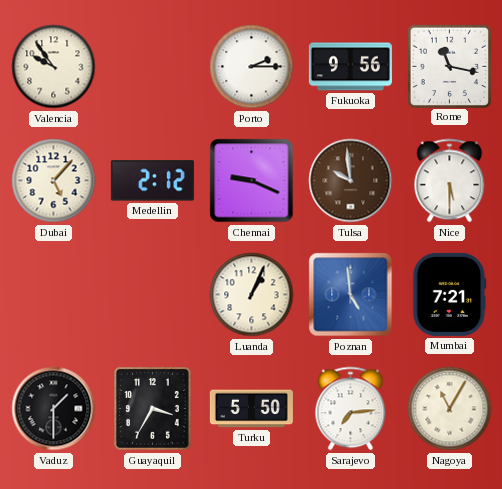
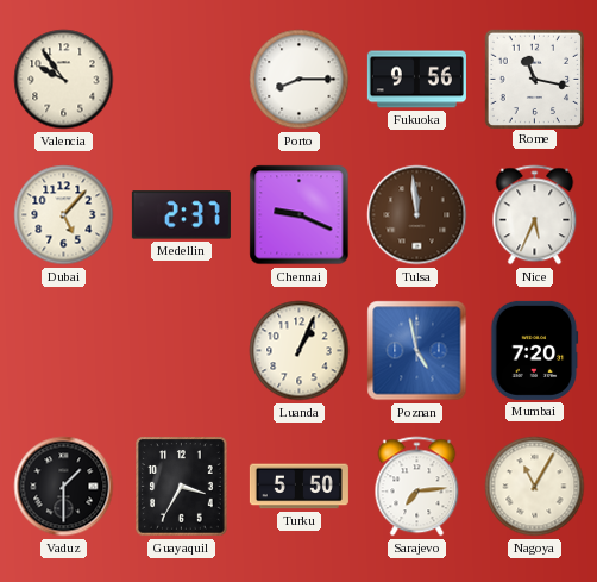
Porto: 2:15 -> 8:15 (300, 80)
Medellin: 2:12 -> 2:37 (181, 215)
Tulsa: 9:59 -> 11:59 (417, 215)
Nice: 5:30 -> 5:34 (535, 215)
Poznan: 4:59 -> 4:58 (417, 351)
Mumbai: 7:21 -> 7:20 (535, 350)
